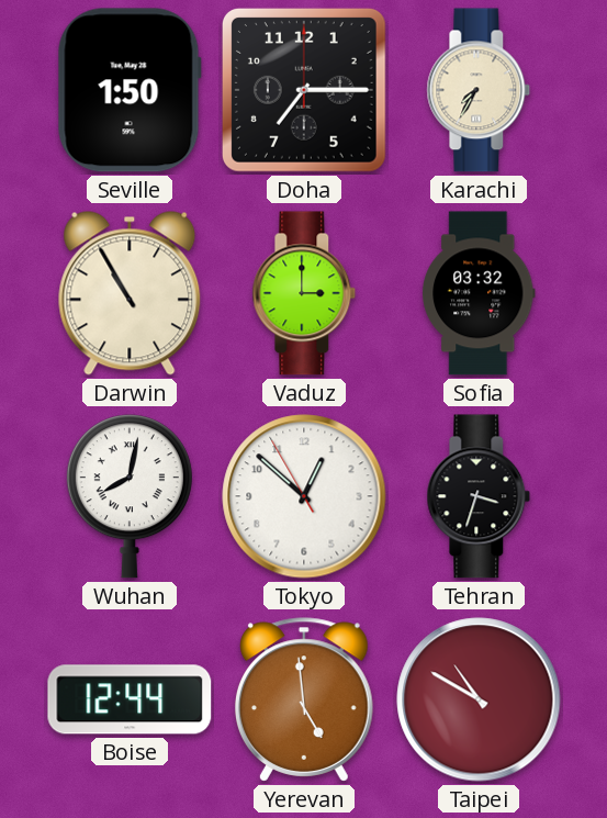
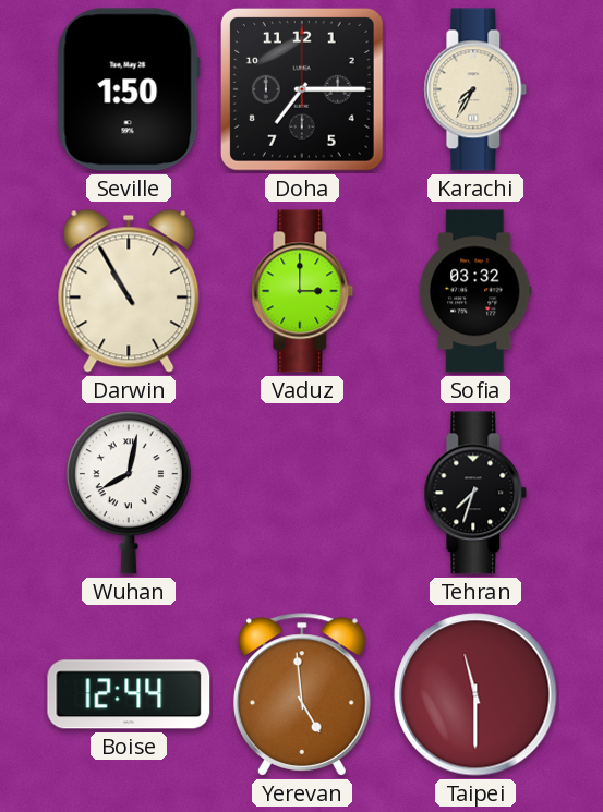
Tokyo: 12:51 -> none (304, 496)
Tehran: 3:33 -> 7:33 (475, 493)
Taipei: 10:50 -> 11:30 (475, 694)
